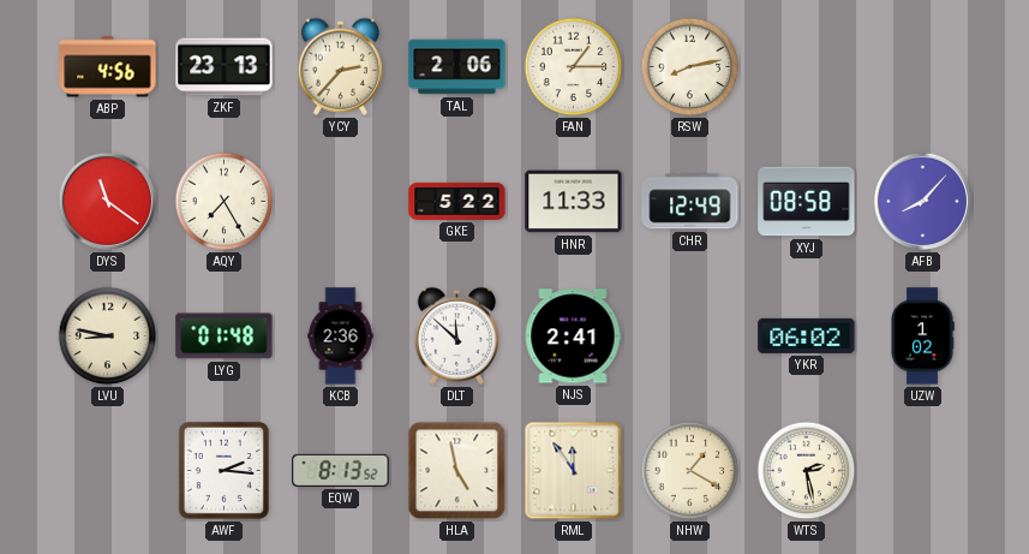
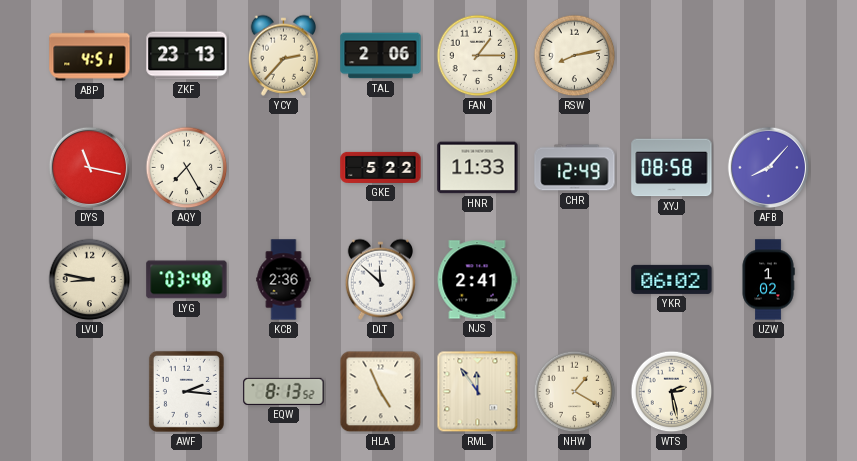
ABP: 4:56 -> 4:51 (90, 56)
DYS: 11:21 -> 11:17 (90, 168)
LYG: 01:48 -> 03:48 (187, 280)
HLA: 4:58 -> 4:56 (381, 392)
